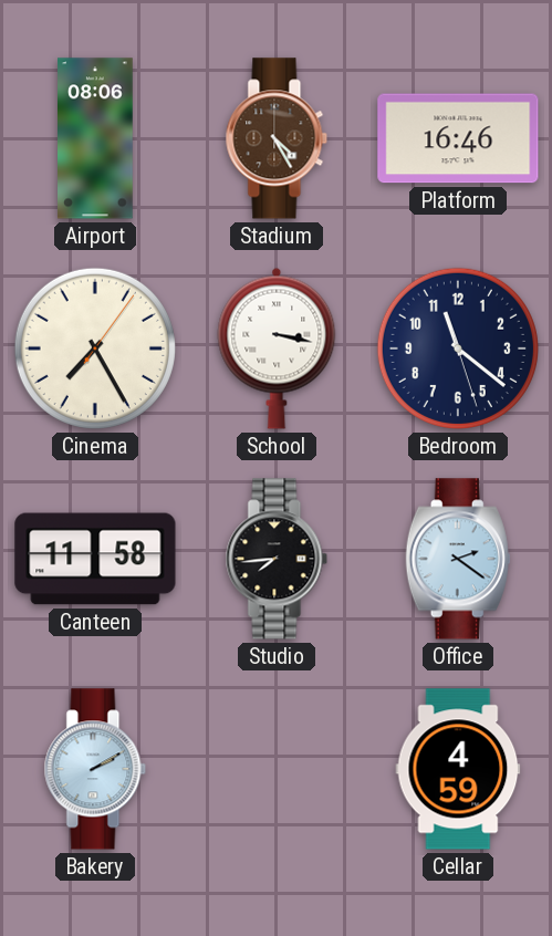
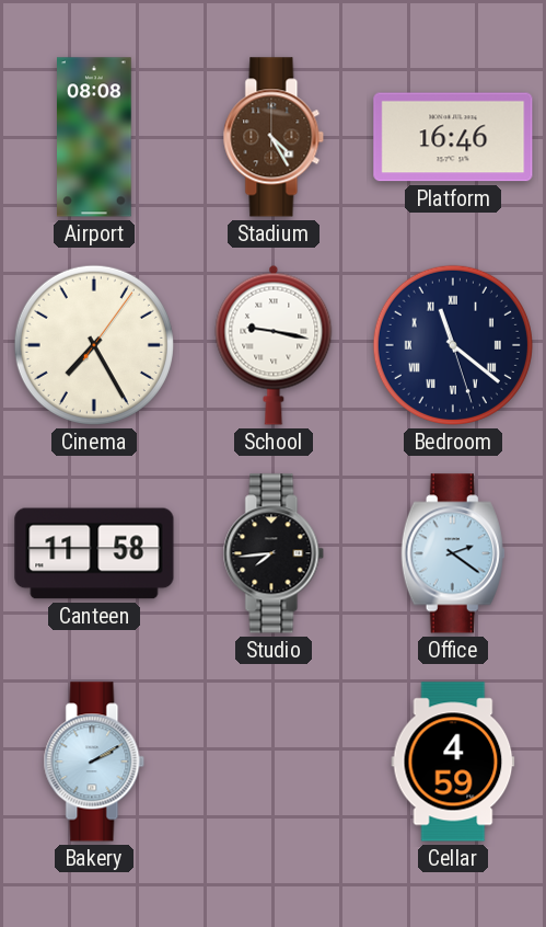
Airport: 08:06 -> 08:08 (94, 137)
School: 3:17 -> 9:17 (274, 345)
Bedroom numerals: Arabic -> Roman (453, 345)
